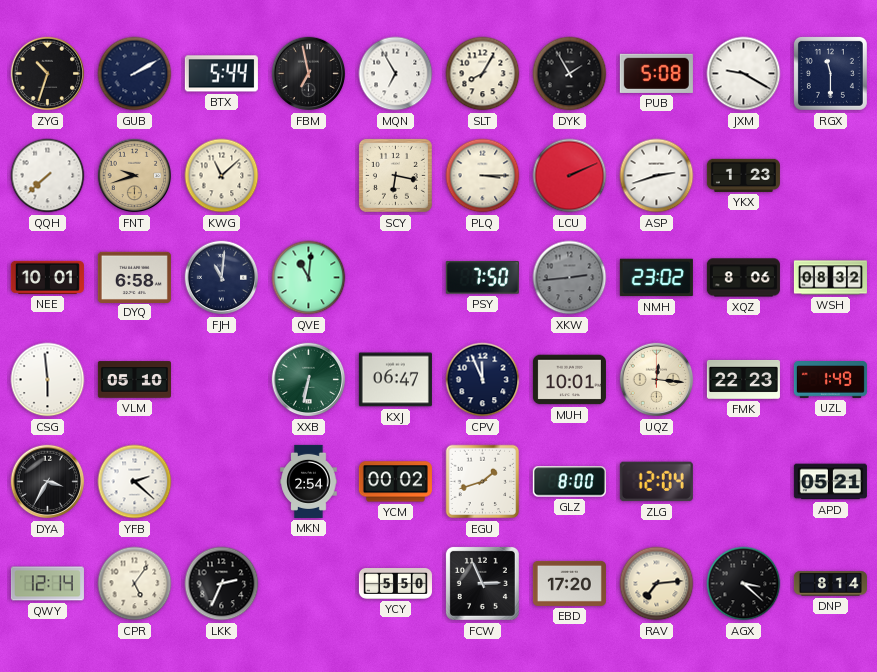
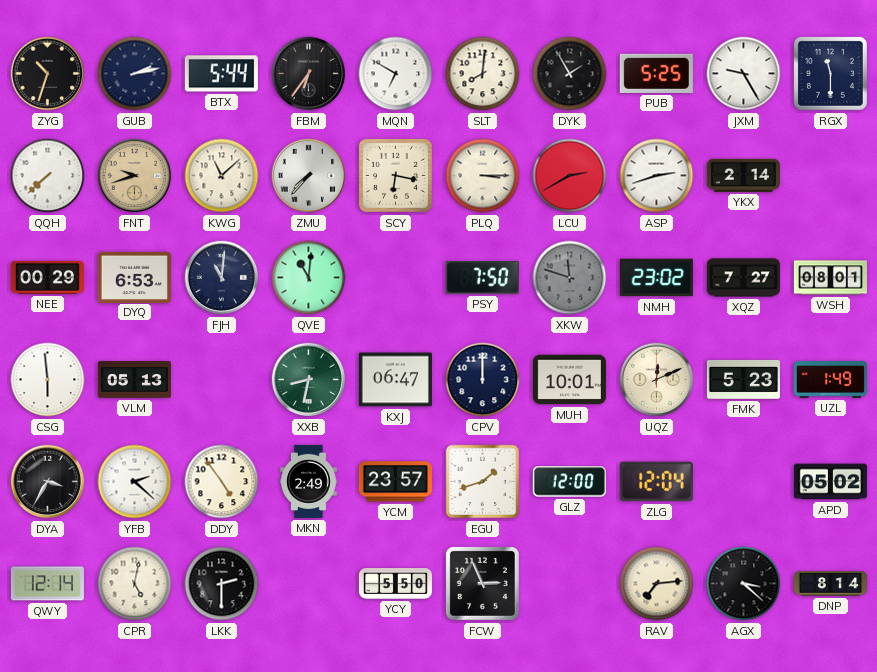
GUB: 2:10 -> 2:13 (135, 74)
FBM: 6:58 -> 6:36 (309, 74)
MQN: 6:55 -> 6:50 (396, 74)
SLT: 8:05 -> 8:01 (483, 74)
PUB: 5:08 -> 5:25 (656, 73)
JXM: 9:20 -> 9:25 (744, 74)
ZMU: none -> 7:37 (309, 176)
LCU: 2:11 -> 2:40 (570, 176)
YKX: 1:23 -> 2:14 (743, 175)
NEE: 10:01 -> 00:29 (47, 277)
DYQ: 6:58 -> 6:53 (134, 277)
XKW: 2:44 -> 11:48 (570, 278)
XQZ: 8:06 -> 7:27 (743, 278)
WSH: 08:32 -> 08:01 (830, 278)
VLM: 05:10 -> 05:13 (134, 380)
XXB: 6:32 -> 8:32 (309, 380)
CPV: 11:56 -> 12:00 (483, 380)
UQZ: 12:16 -> 12:11 (657, 380)
FMK: 22:23 -> 5:23 (743, 379)
DDY: none -> 4:54 (222, 482)
MKN: 2:54 -> 2:49 (309, 481)
YCM: 00:02 -> 23:57 (395, 482)
GLZ: 8:00 -> 12:00 (569, 482)
APD: 05:21 -> 05:02 (830, 482)
CPR: 5:06 -> 5:02 (135, 584)
LKK: 2:34 -> 2:30 (222, 584)
EBD: 17:20 -> none (569, 583)
